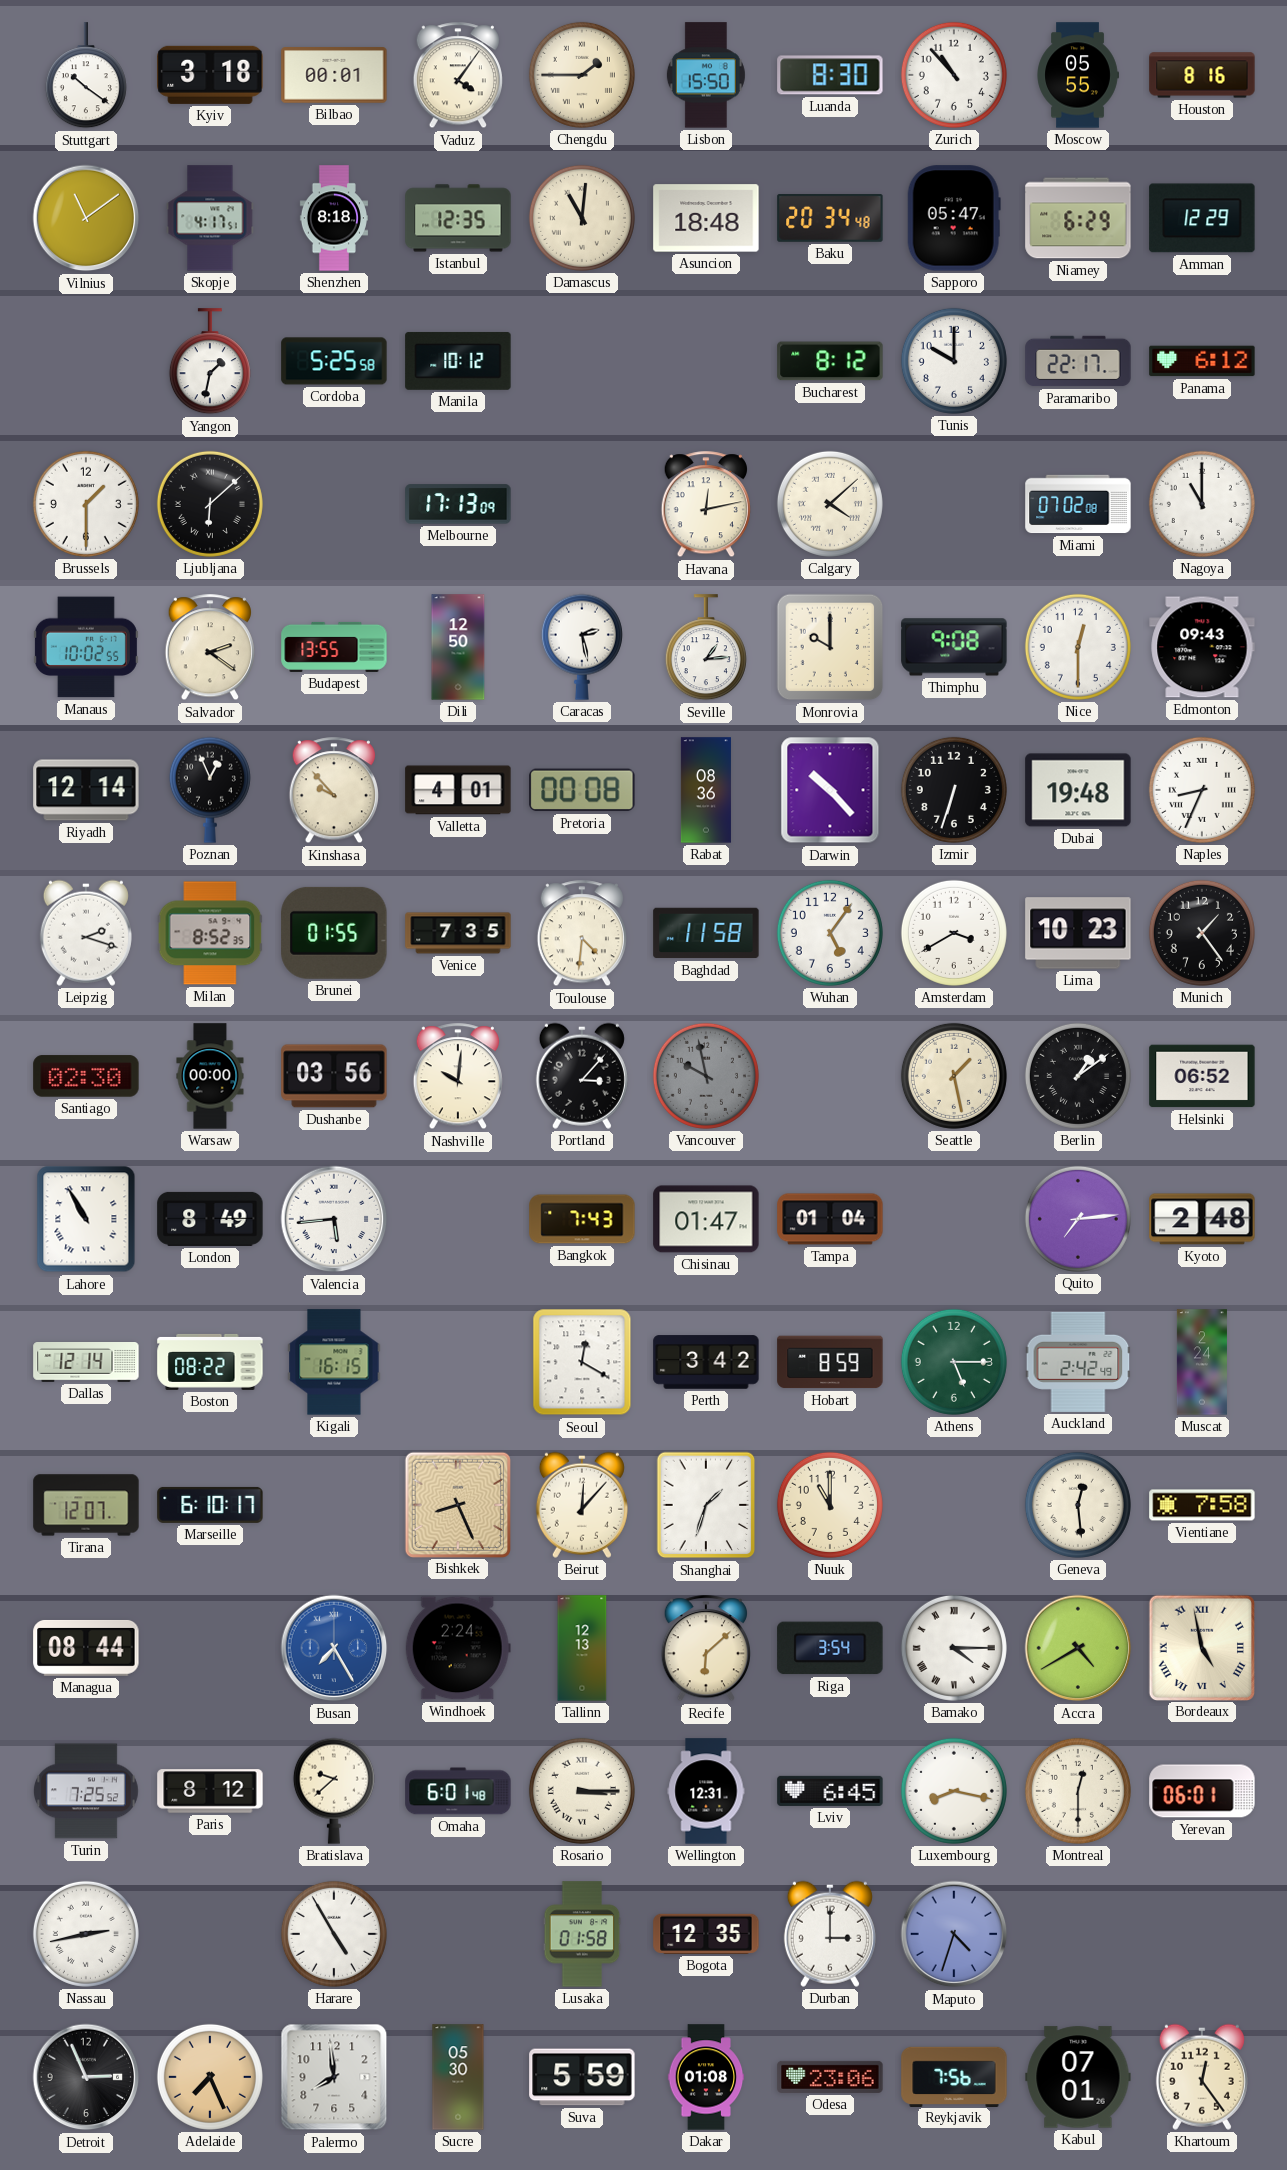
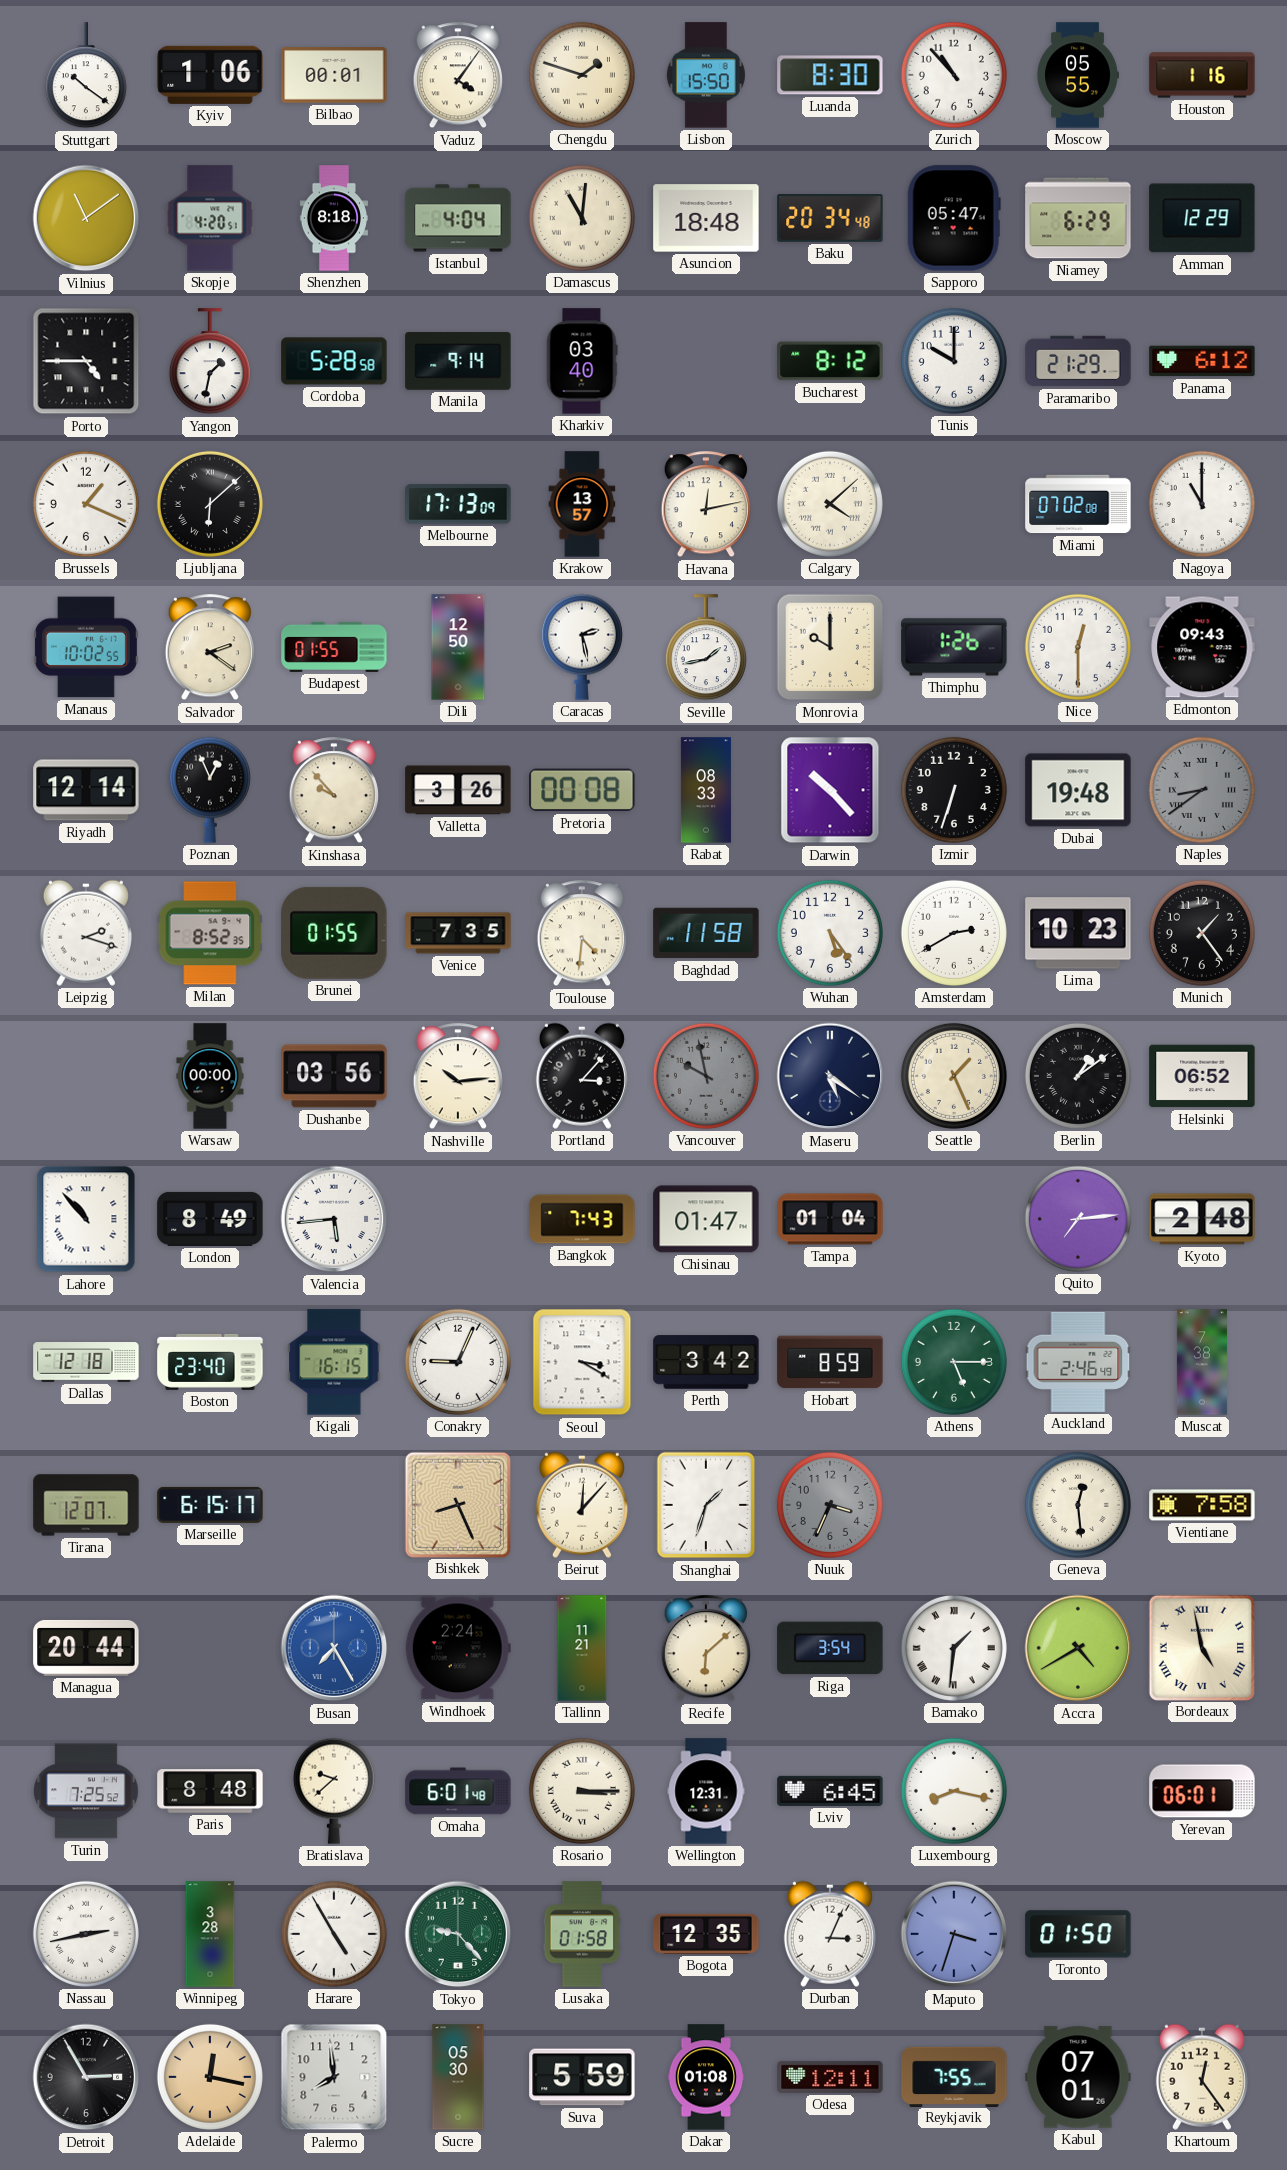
Kyiv: 3:18 -> 1:06 (210, 75)
Chengdu: 1:45 -> 1:48 (582, 75)
Houston: 8:16 -> 1:16 (1202, 75)
Skopje: 4:17 -> 4:20 (210, 218)
Istanbul: 12:35 -> 4:04 (458, 218)
Porto: none -> 4:45 (86, 361)
Cordoba: 5:25 -> 5:28 (334, 361)
Manila: 10:12 -> 9:14 (458, 361)
Kharkiv: none -> 03:40 (582, 361)
Paramaribo: 22:17 -> 21:29 (1078, 361)
Brussels: 1:30 -> 1:19 (86, 504)
Krakow: none -> 13:57 (582, 504)
Budapest: 13:55 -> 01:55 (334, 647)
Seville: 1:14 -> 1:43 (706, 648)
Thimphu: 9:08 -> 1:26 (954, 647)
Valletta: 4:01 -> 3:26 (458, 790)
Rabat: 08:36 -> 08:33 (706, 790)
Naples: 8:34 -> 8:39 (1202, 790)
Naples dial: white -> grey (1202, 790)
Wuhan: 5:06 -> 5:24 (830, 933)
Amsterdam: 3:40 -> 2:40 (954, 933)
Santiago: 02:30 -> none (86, 1076)
Nashville: 10:01 -> 10:14 (458, 1077)
Maseru: none -> 5:21 (830, 1076)
Seattle: 1:28 -> 1:26 (954, 1076)
Lahore: 10:55 -> 10:53 (86, 1219)
Dallas: 12:14 -> 12:18 (86, 1363)
Boston: 08:22 -> 23:40 (210, 1362)
Conakry: none -> 9:04 (458, 1362)
Seoul: 12:20 -> 3:20 (582, 1362)
Auckland: 2:42 -> 2:46 (1078, 1362)
Muscat: 2:24 -> 7:38 (1202, 1362)
Marseille: 6:10 -> 6:15 (210, 1505)
Nuuk: 11:00 -> 3:34 (830, 1505)
Nuuk dial: cream -> grey (830, 1505)
Managua: 08:44 -> 20:44 (86, 1648)
Tallinn: 12:13 -> 11:21 (582, 1648)
Bamako: 4:15 -> 1:31 (954, 1648)
Paris: 8:12 -> 8:48 (210, 1791)
Montreal: 12:30 -> none (1078, 1791)
Winnipeg: none -> 3:28 (210, 1934)
Tokyo: none -> 9:23 (458, 1934)
Durban: 3:00 -> 3:04 (830, 1934)
Maputo: 4:33 -> 3:33 (954, 1934)
Toronto: none -> 01:50 (1078, 1934)
Detroit: 2:56 -> 2:55 (86, 2077)
Adelaide: 7:26 -> 12:17 (210, 2077)
Odesa: 23:06 -> 12:11 (830, 2077)
Reykjavik: 7:56 -> 7:55 (954, 2076)
